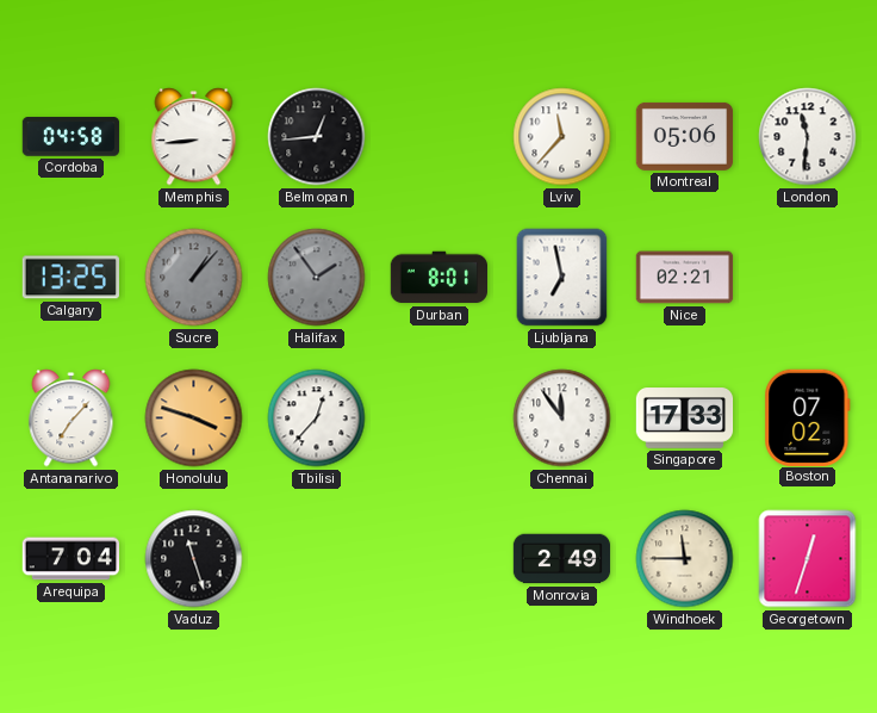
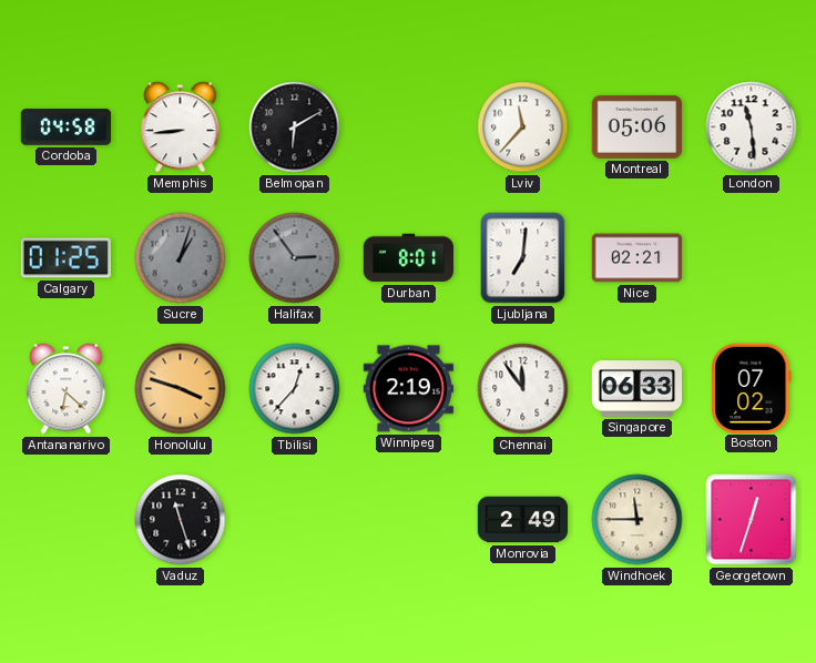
Belmopan: 12:44 -> 6:10 (295, 127)
London: 11:31 -> 11:29 (752, 127)
Calgary: 13:25 -> 01:25 (65, 258)
Sucre: 1:07 -> 1:03 (181, 258)
Halifax: 1:54 -> 2:54 (295, 258)
Ljubljana: 6:58 -> 7:01 (523, 258)
Antananarivo: 7:07 -> 6:22 (67, 389)
Winnipeg: none -> 2:19 (409, 389)
Singapore: 17:33 -> 06:33 (637, 389)
Arequipa: 7:04 -> none (71, 559)
